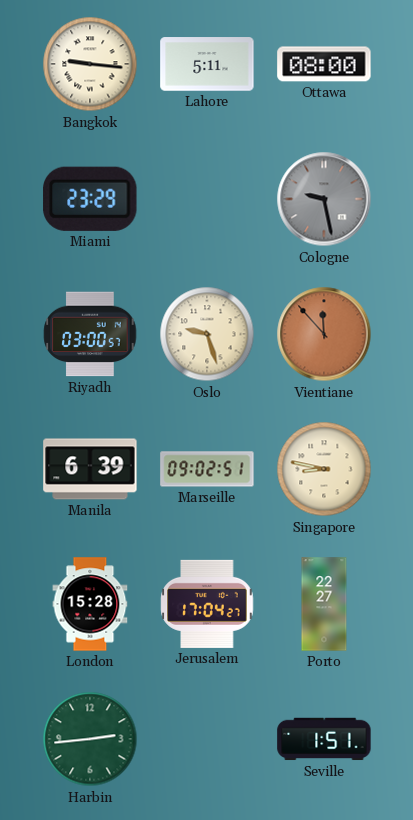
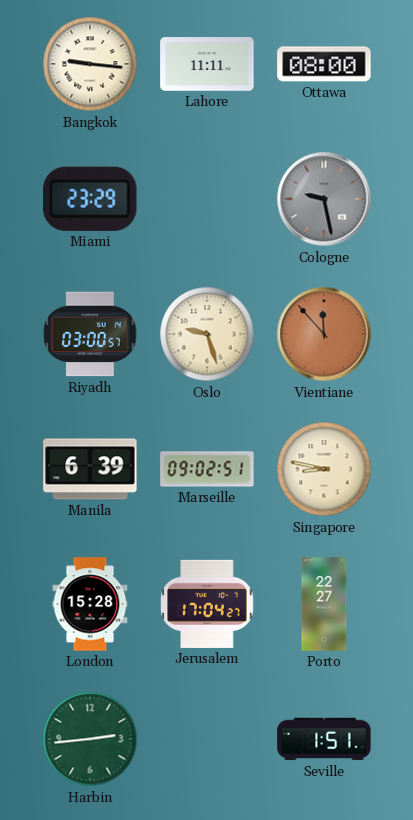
Lahore: 5:11 -> 11:11 (207, 64)
